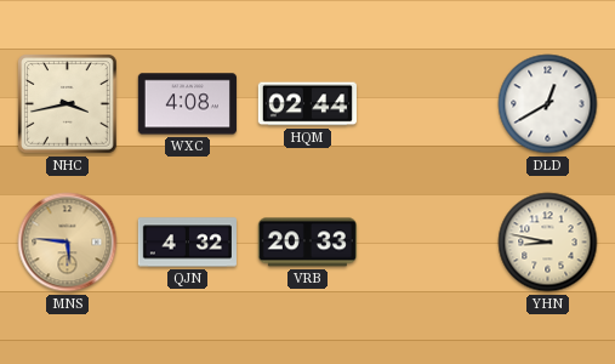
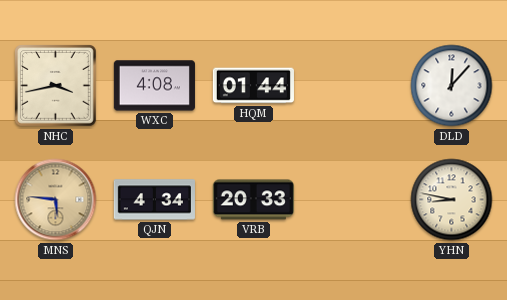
HQM: 02:44 -> 01:44 (253, 86)
DLD: 12:40 -> 12:07 (452, 86)
QJN: 4:32 -> 4:34 (154, 200)
